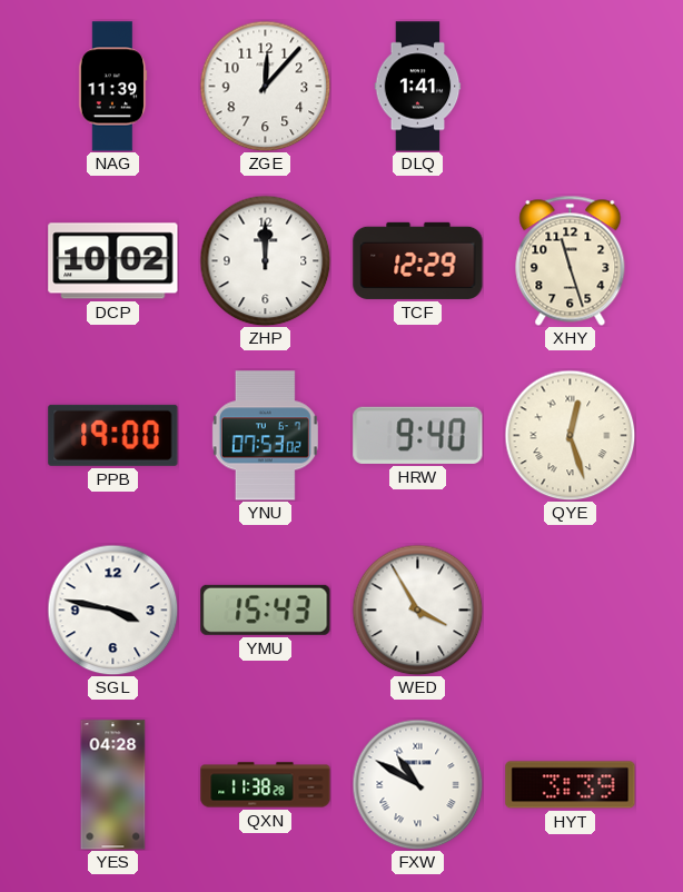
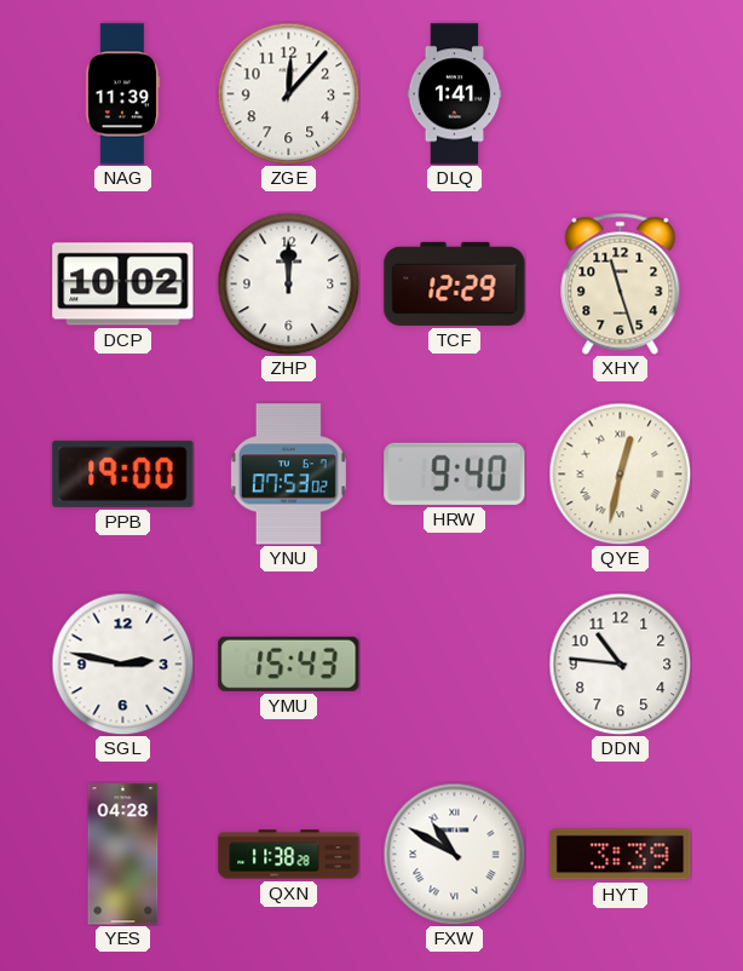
QYE: 12:27 -> 12:32 (620, 473)
SGL: 3:47 -> 2:47 (122, 663)
WED: 3:55 -> none (417, 609)
DDN: none -> 10:46 (620, 663)
